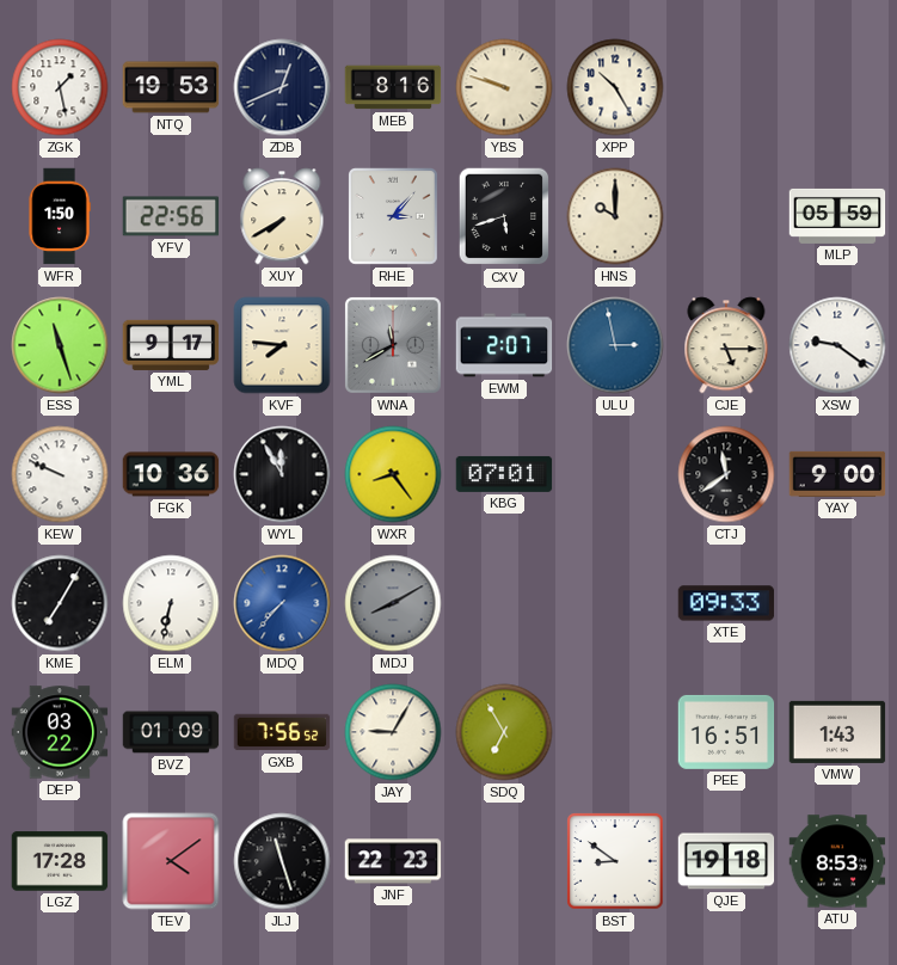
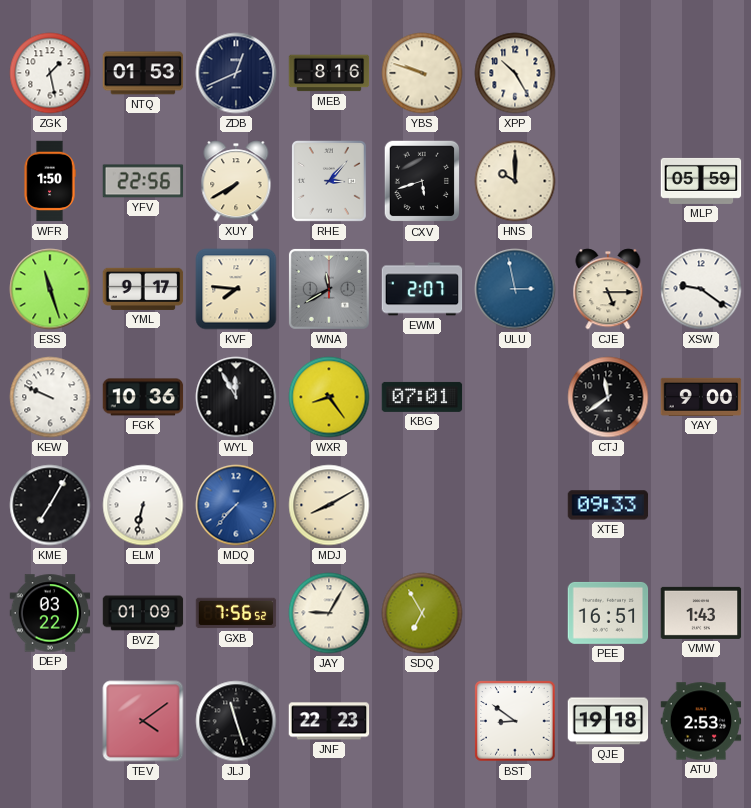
NTQ: 19:53 -> 01:53 (143, 73)
MDJ dial: grey -> cream (329, 505)
LGZ: 17:28 -> none (60, 861)
ATU: 8:53 -> 2:53 (701, 721)
